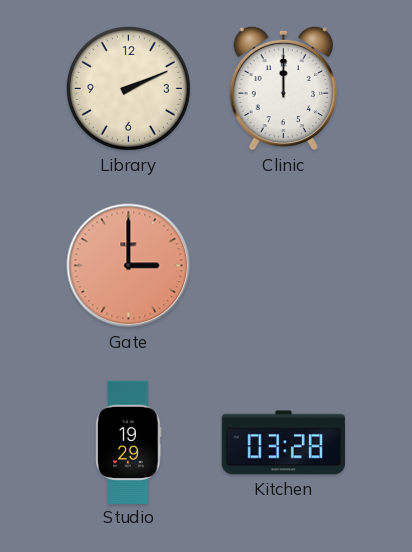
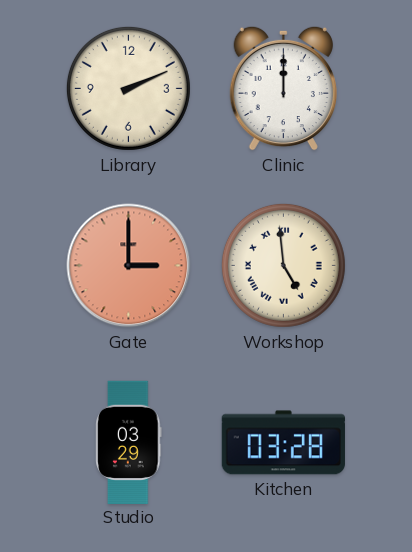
Workshop: none -> 4:59 (283, 265)
Studio: 19:29 -> 03:29 (129, 442)
